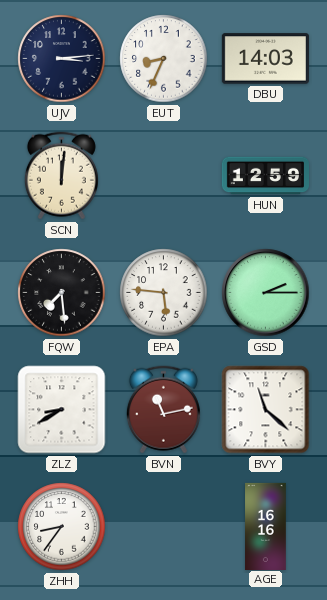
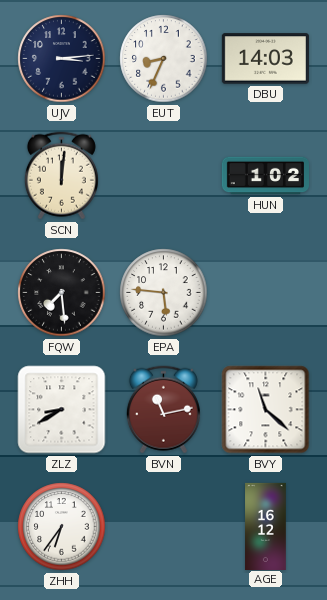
HUN: 12:59 -> 1:02 (265, 176)
GSD: 2:15 -> none (266, 293)
ZHH: 8:36 -> 6:36 (62, 527)
AGE: 16:16 -> 16:12 (266, 526)
